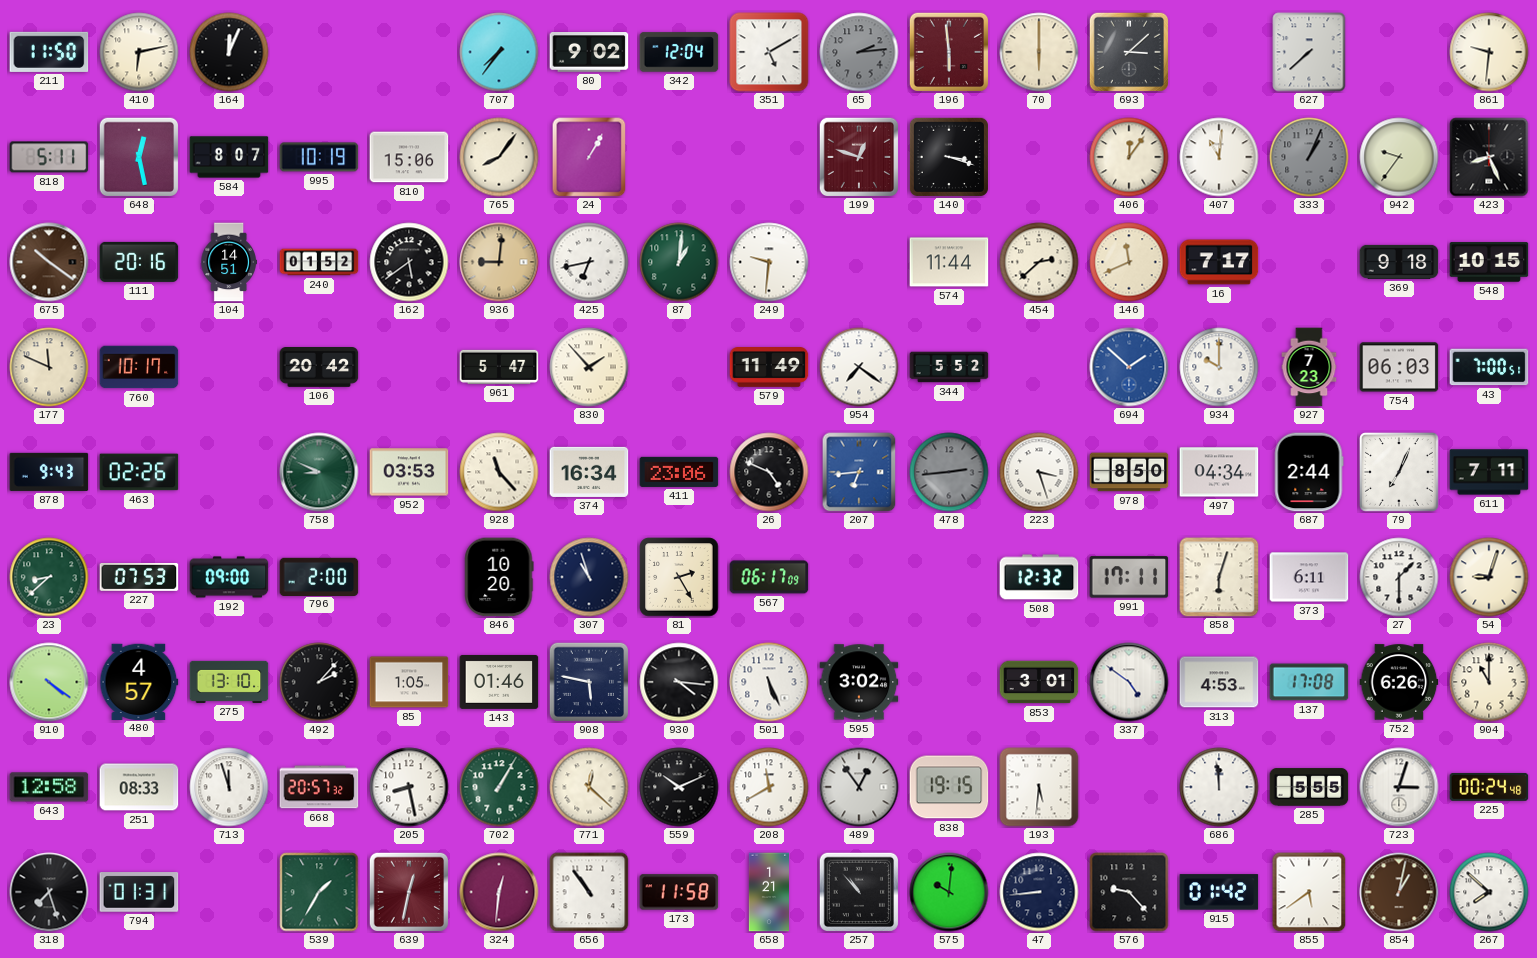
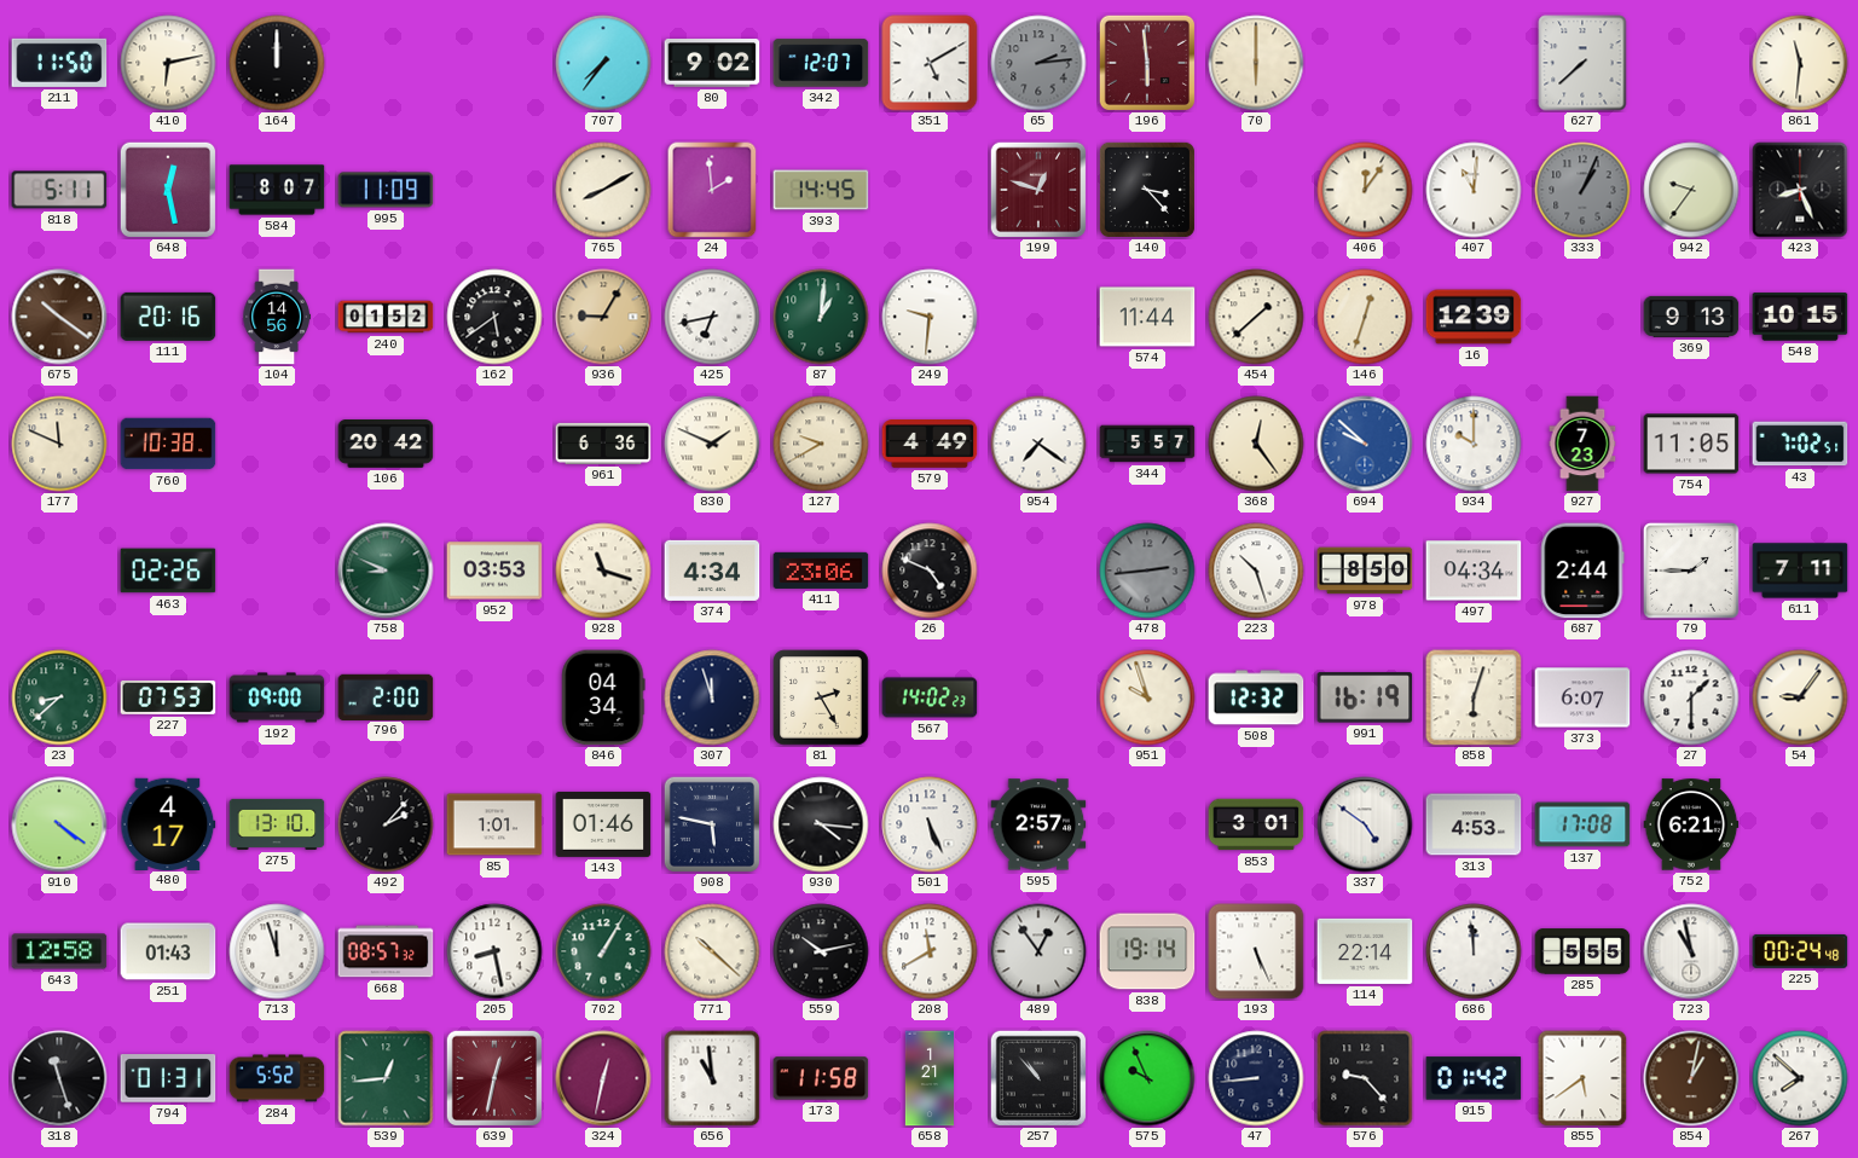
164: 12:04 -> 12:00 (277, 63)
342: 12:04 -> 12:07 (821, 63)
693: 3:08 -> none (1129, 52)
861: 9:31 -> 11:31 (1800, 63)
995: 10:19 -> 11:09 (386, 190)
810: 15:06 -> none (409, 157)
765: 8:06 -> 8:10 (603, 190)
24: 1:05 -> 1:59 (712, 190)
393: none -> 14:45 (821, 190)
140: 3:18 -> 3:23 (1147, 190)
104: 14:51 -> 14:56 (276, 317)
936: 9:01 -> 9:05 (603, 317)
454: 2:38 -> 1:38 (1256, 317)
146: 11:41 -> 12:33 (1365, 317)
16: 7:17 -> 12:39 (1474, 317)
369: 9:18 -> 9:13 (1691, 317)
760: 10:17 -> 10:38 (168, 444)
961: 5:47 -> 6:36 (603, 444)
830: 1:53 -> 1:49 (712, 444)
127: none -> 9:40 (821, 444)
579: 11:49 -> 4:49 (930, 444)
344: 5:52 -> 5:57 (1147, 444)
368: none -> 12:24 (1256, 444)
694: 1:52 -> 9:52 (1365, 444)
754: 06:03 -> 11:05 (1691, 444)
43: 7:00 -> 7:02 (1800, 444)
878: 9:43 -> none (49, 472)
928: 11:23 -> 11:18 (603, 571)
374: 16:34 -> 4:34 (712, 571)
207: 6:44 -> none (859, 472)
223: 3:27 -> 10:27 (1256, 571)
79: 7:04 -> 1:45 (1692, 572)
846: 10:20 -> 04:34 (603, 697)
307: 10:57 -> 11:57 (712, 697)
567: 06:17 -> 14:02 (930, 697)
951: none -> 9:57 (1147, 697)
991: 17:11 -> 16:19 (1365, 697)
373: 6:11 -> 6:07 (1582, 697)
54: 9:03 -> 9:06 (1800, 697)
480: 4:57 -> 4:17 (168, 823)
85: 1:05 -> 1:01 (494, 824)
595: 3:02 -> 2:57 (1038, 824)
752: 6:26 -> 6:21 (1691, 824)
904: 11:00 -> none (1489, 682)
251: 08:33 -> 01:43 (168, 951)
668: 20:57 -> 08:57 (386, 951)
771: 12:22 -> 10:22 (712, 951)
559: 10:11 -> 10:13 (821, 951)
838: 19:15 -> 19:14 (1147, 951)
193: 5:31 -> 5:26 (1256, 951)
114: none -> 22:14 (1365, 951)
723: 3:03 -> 10:58 (1691, 951)
318: 7:27 -> 11:27 (59, 1078)
284: none -> 5:52 (277, 1078)
539: 1:35 -> 12:44 (386, 1078)
324: 12:31 -> 12:32 (603, 1078)
656: 10:54 -> 10:59 (712, 1078)
575: 10:01 -> 9:56 (1147, 1078)
